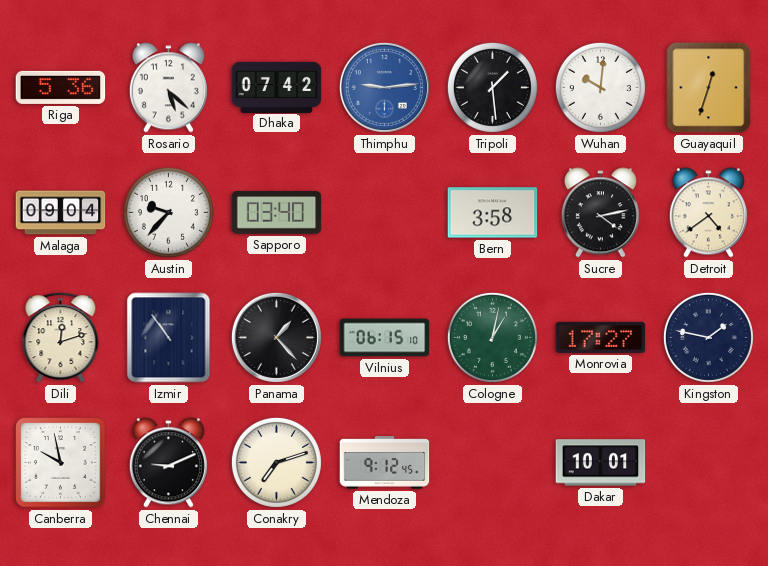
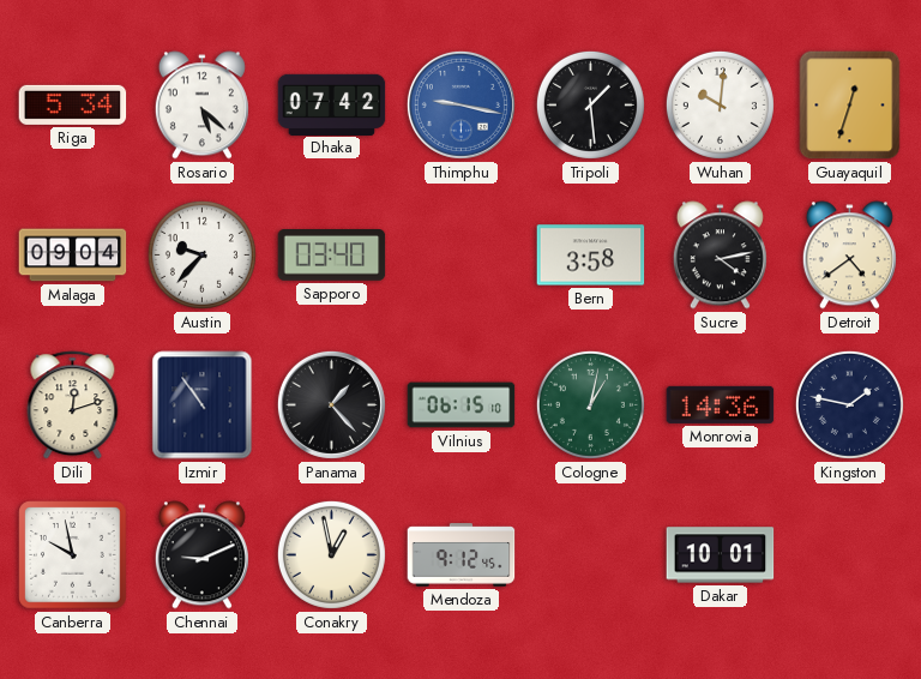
Riga: 5:36 -> 5:34 (73, 104)
Thimphu: 9:14 -> 9:17 (460, 104)
Monrovia: 17:27 -> 14:36 (721, 404)
Conakry: 7:12 -> 12:58 (331, 554)
